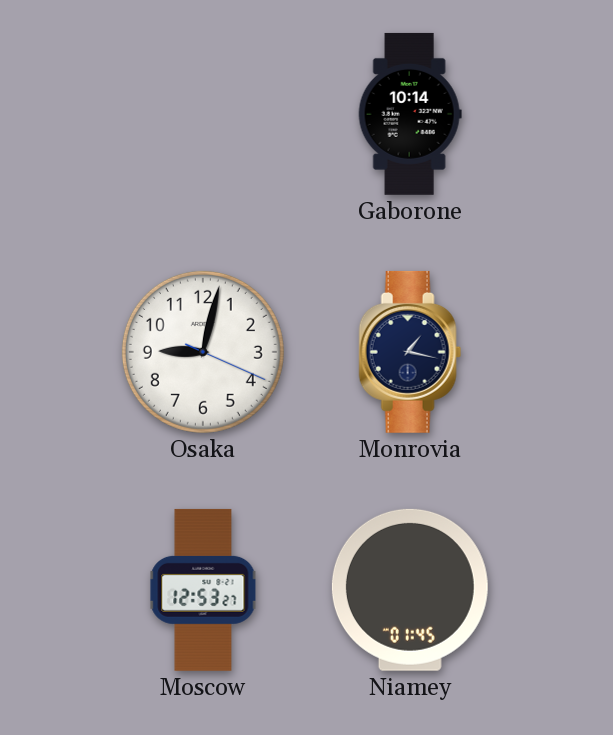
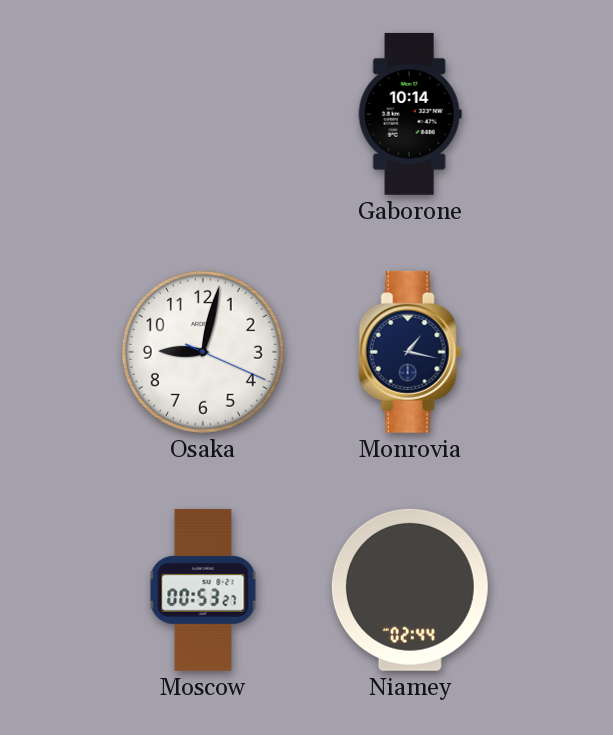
Moscow: 12:53 -> 00:53 (203, 590)
Niamey: 01:45 -> 02:44 (410, 590)
